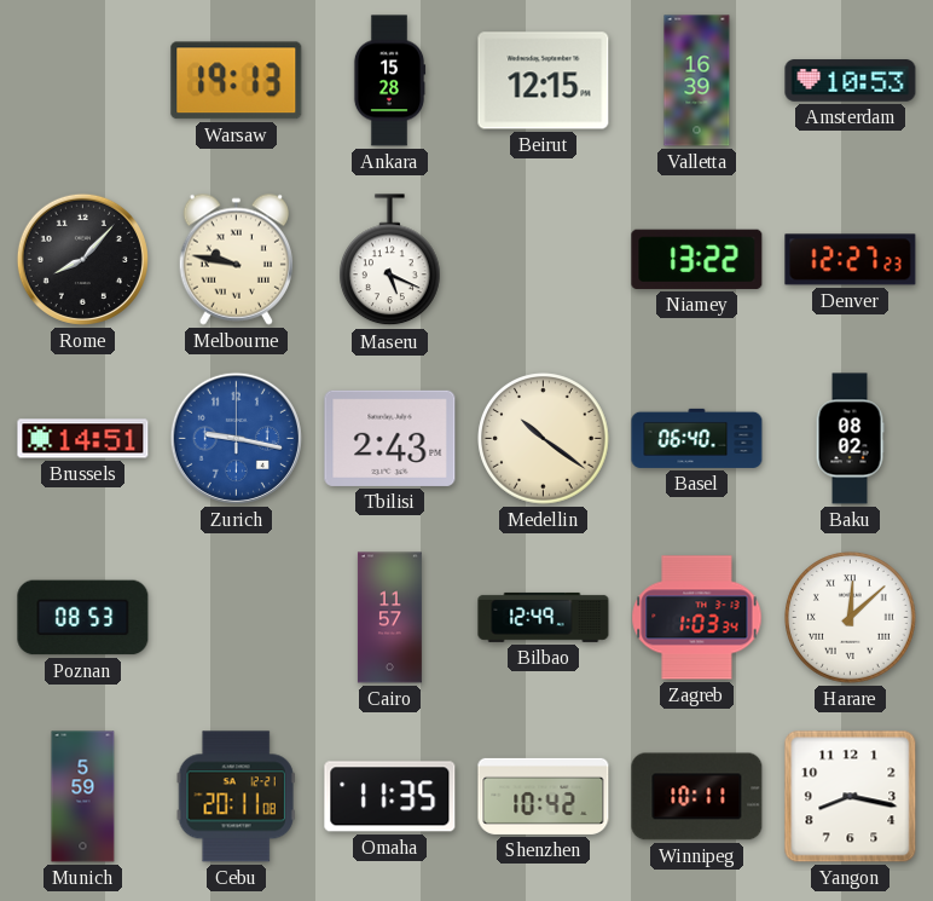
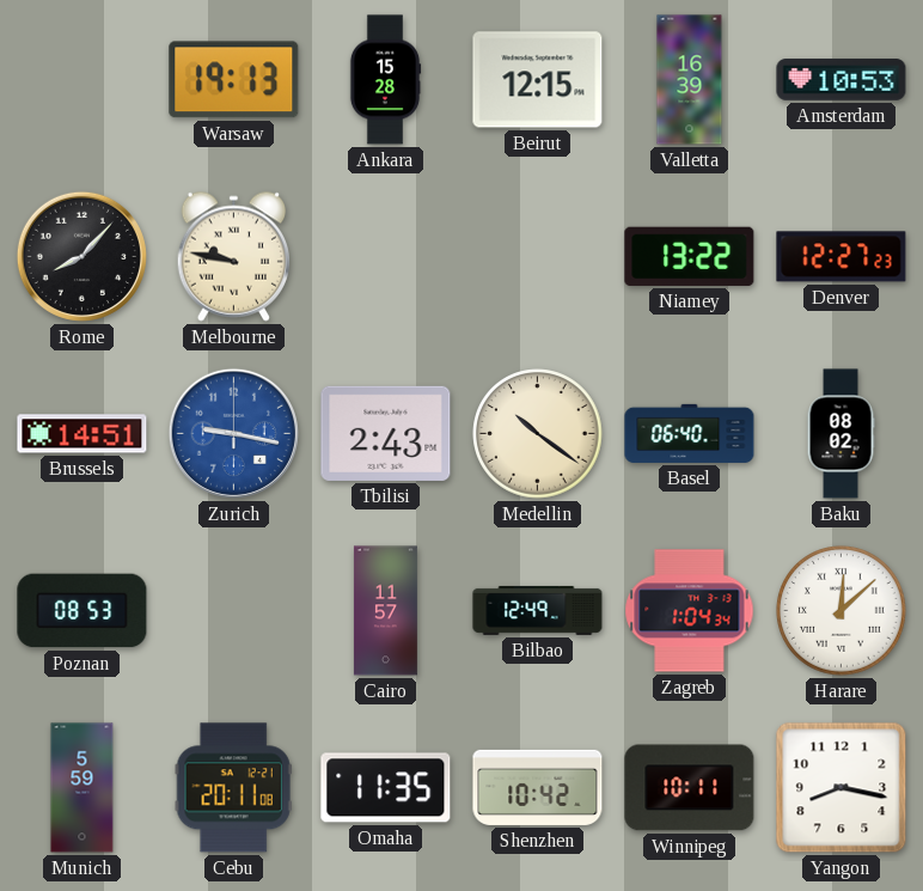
Maseru: 5:19 -> none (390, 260)
Zagreb: 1:03 -> 1:04 (690, 611)
